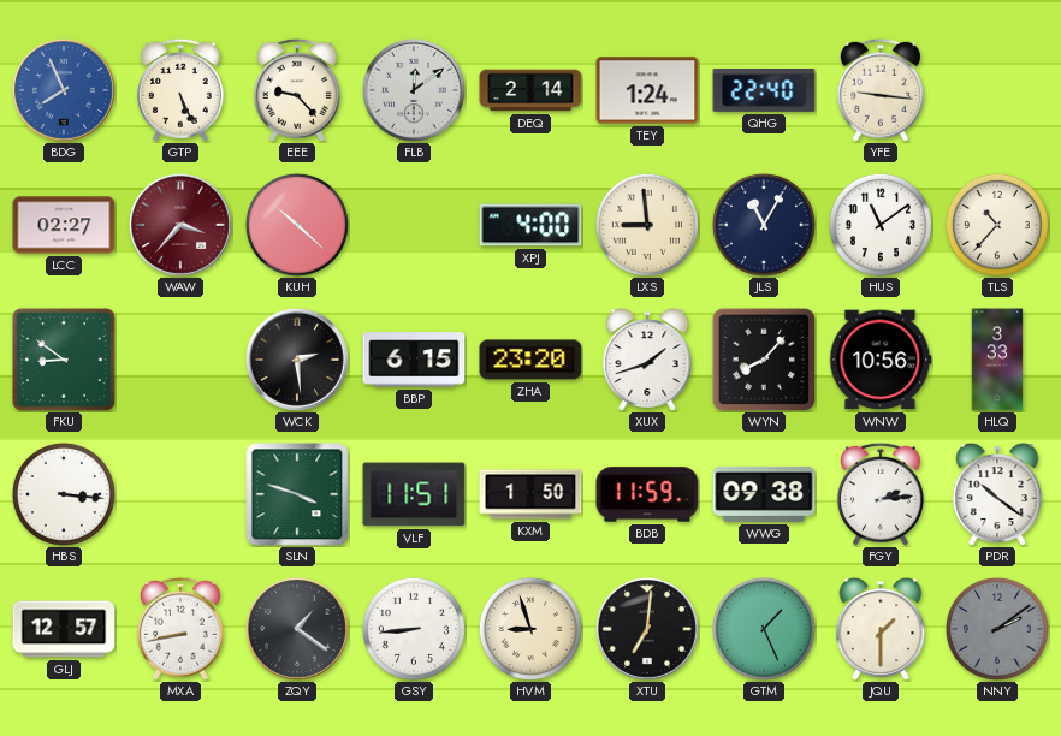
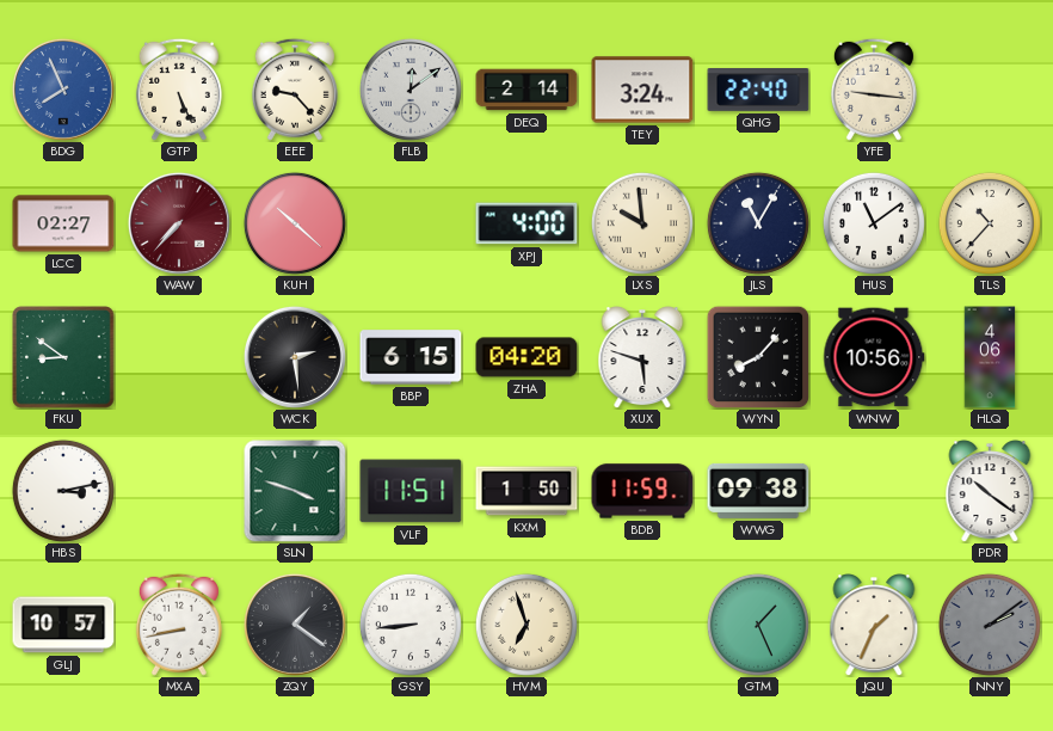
TEY: 1:24 -> 3:24 (642, 90)
WAW: 3:37 -> 7:37 (179, 223)
LXS: 8:59 -> 9:59 (642, 223)
ZHA: 23:20 -> 04:20 (526, 357)
XUX: 1:42 -> 5:48 (642, 357)
HLQ: 3:33 -> 4:06 (990, 357)
HBS: 3:16 -> 3:13 (63, 491)
FGY: 2:14 -> none (881, 494)
GLJ: 12:57 -> 10:57 (63, 625)
HVM: 8:57 -> 6:57 (526, 625)
XTU: 7:01 -> none (647, 629)
JQU: 1:30 -> 1:34 (874, 625)
